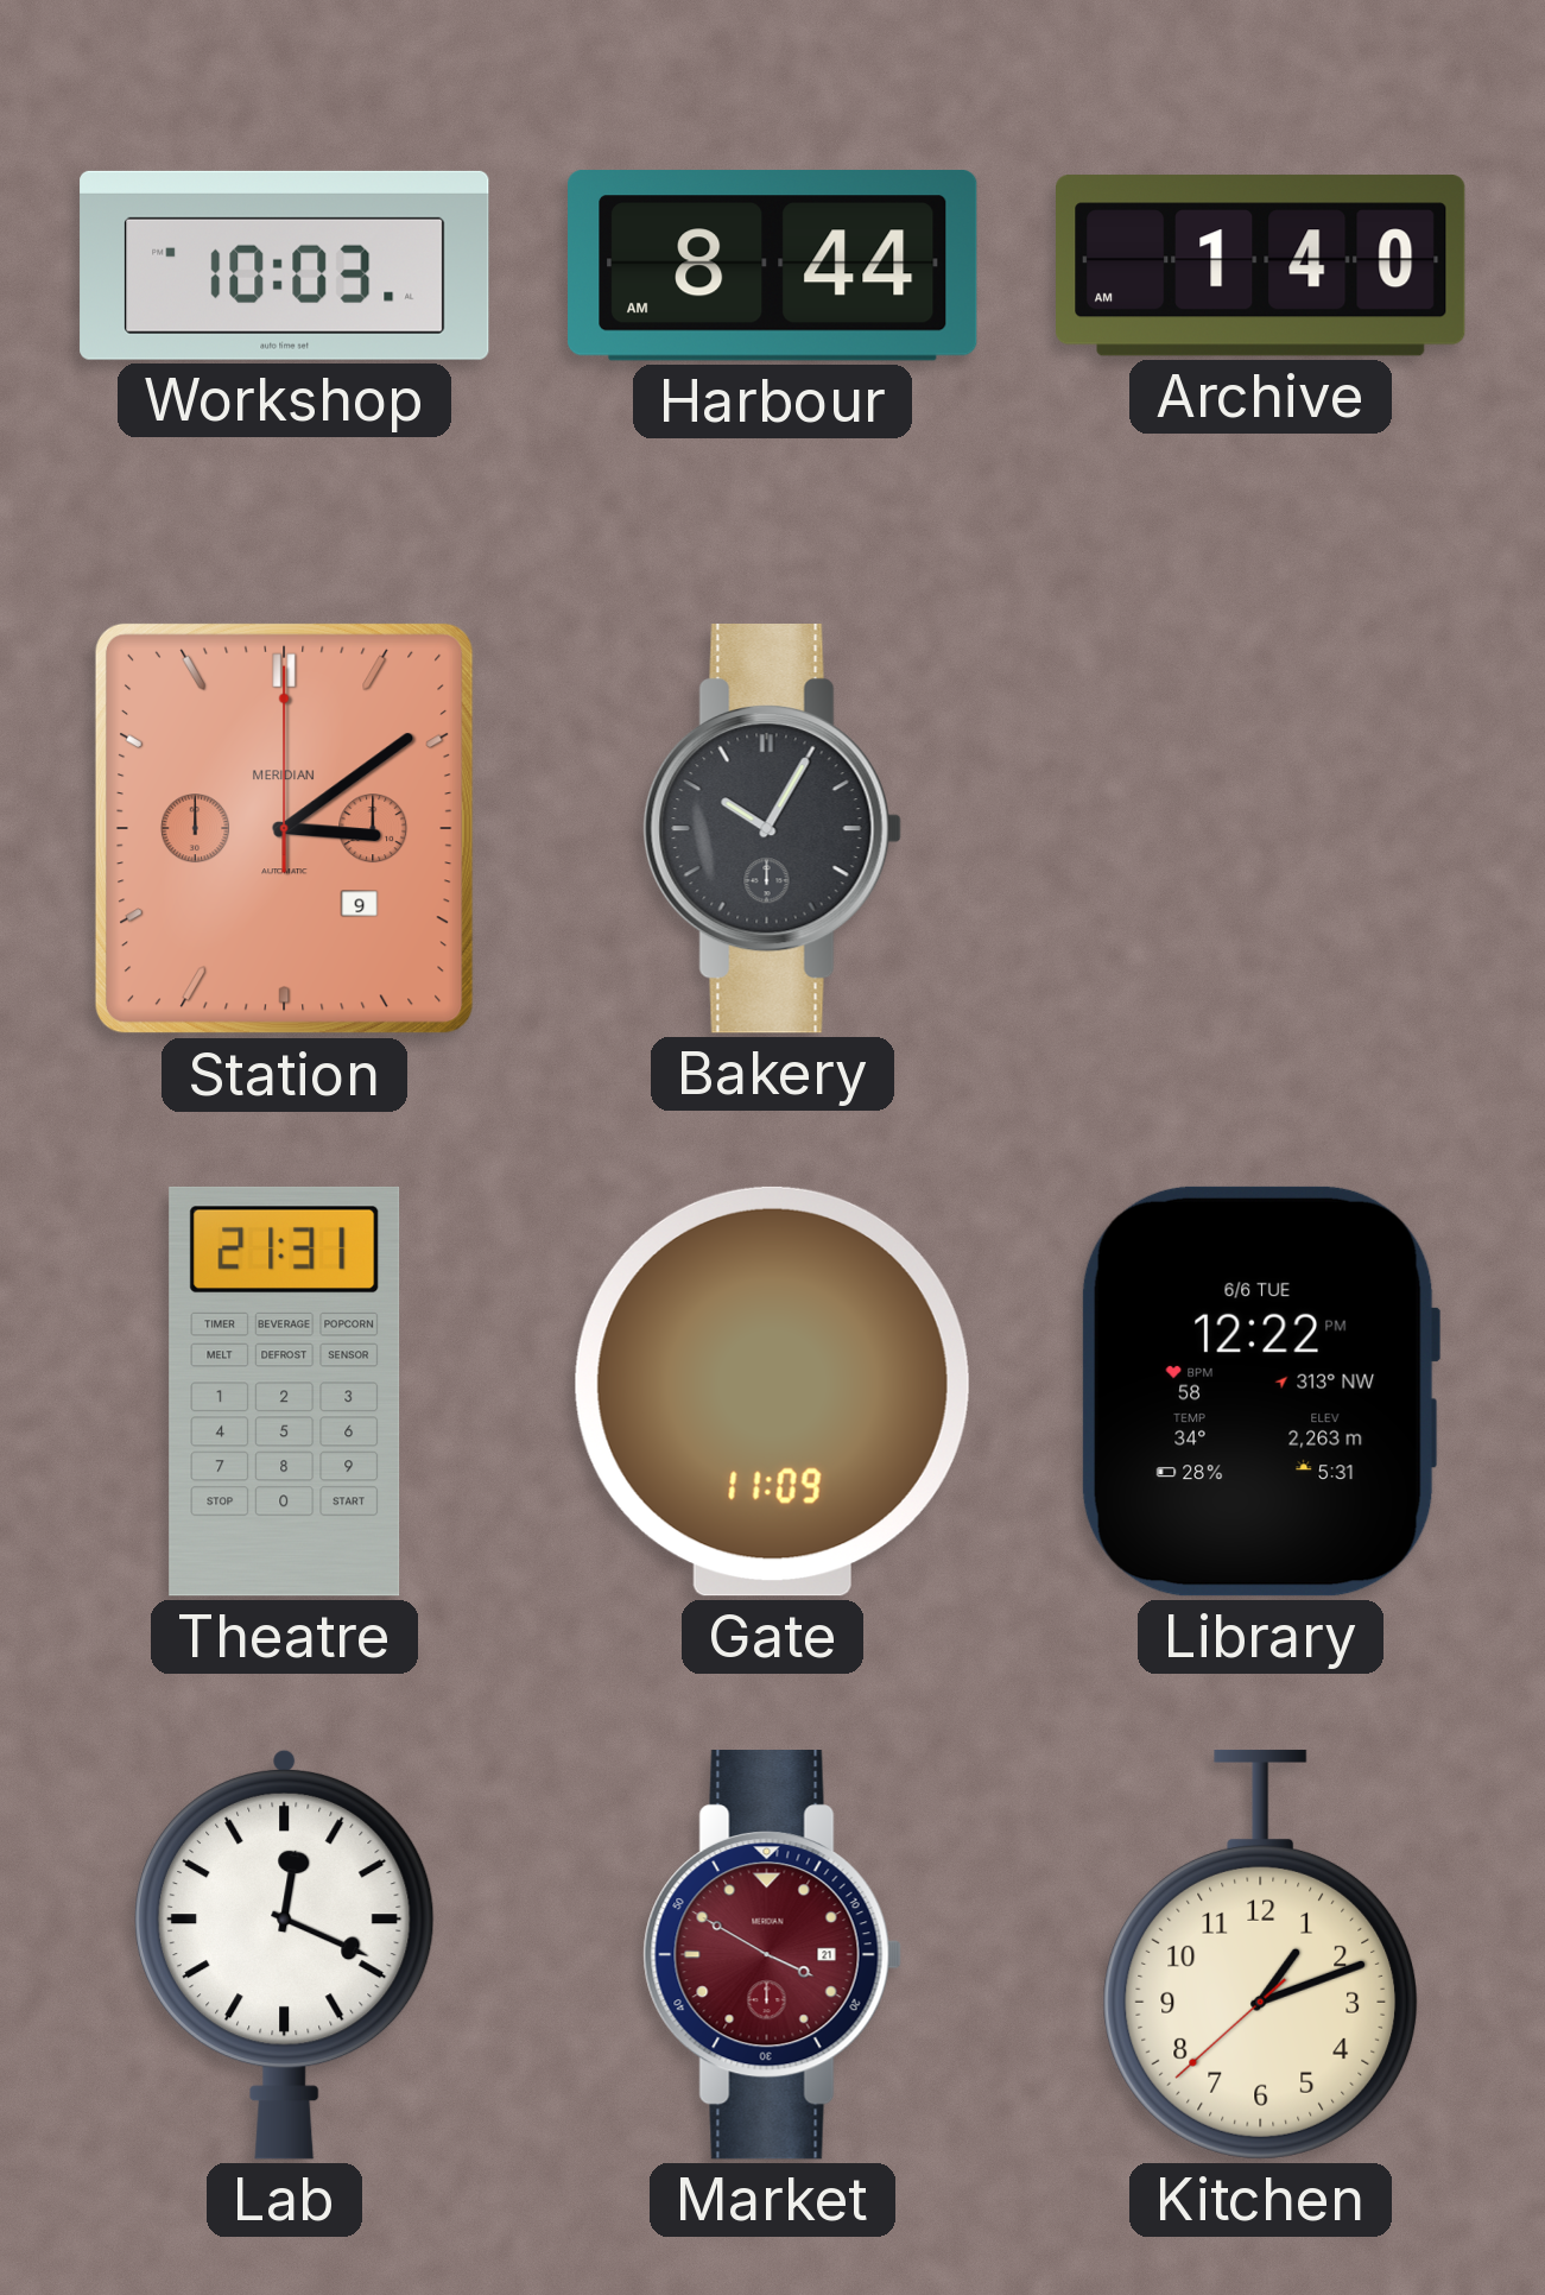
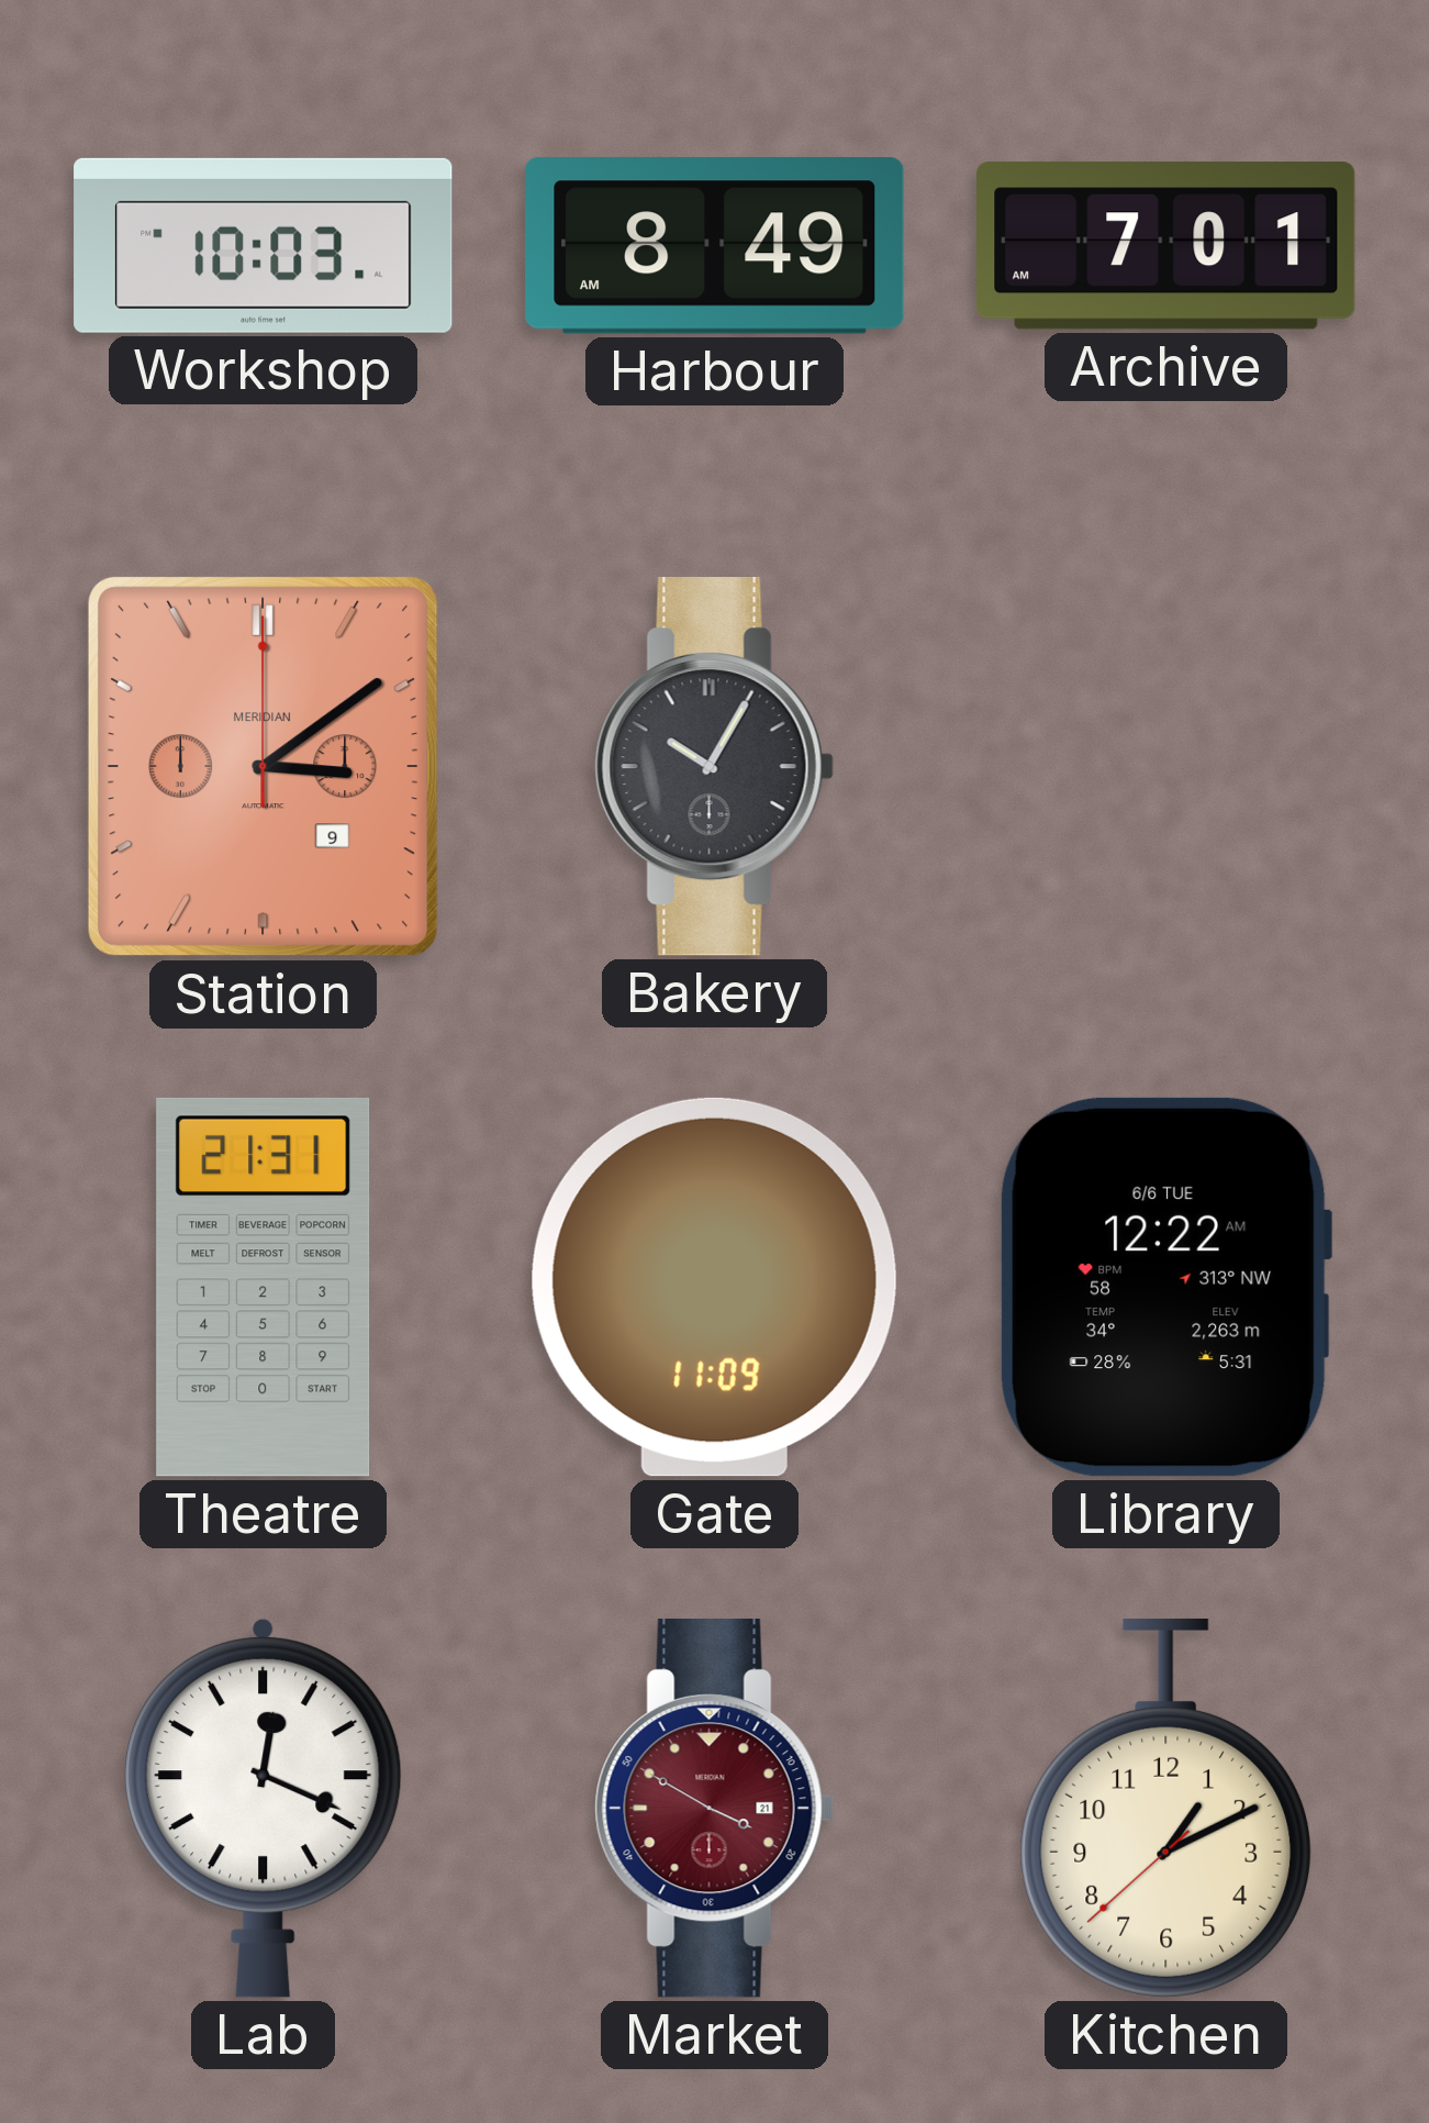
Harbour: 8:44 -> 8:49 (715, 245)
Archive: 1:40 -> 7:01 (1166, 246)
Library: 12:22 PM -> 12:22 AM (1165, 1287)
Kitchen: 1:11 -> 1:10 (1166, 1808)
